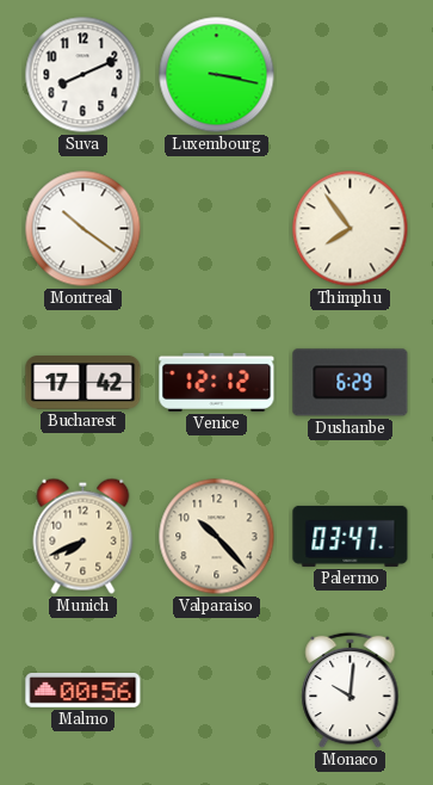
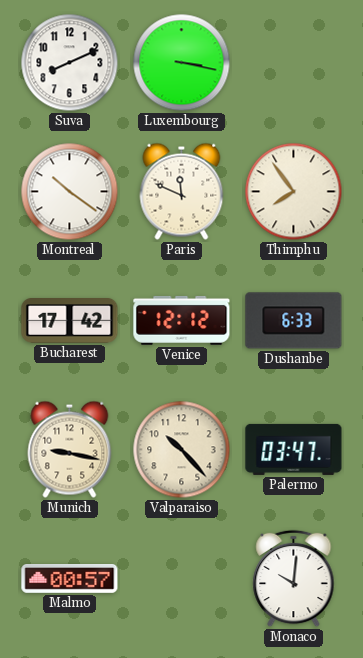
Paris: none -> 11:49 (182, 191)
Dushanbe: 6:29 -> 6:33 (294, 321)
Munich: 7:41 -> 9:17 (70, 449)
Malmo: 00:56 -> 00:57 (70, 579)
